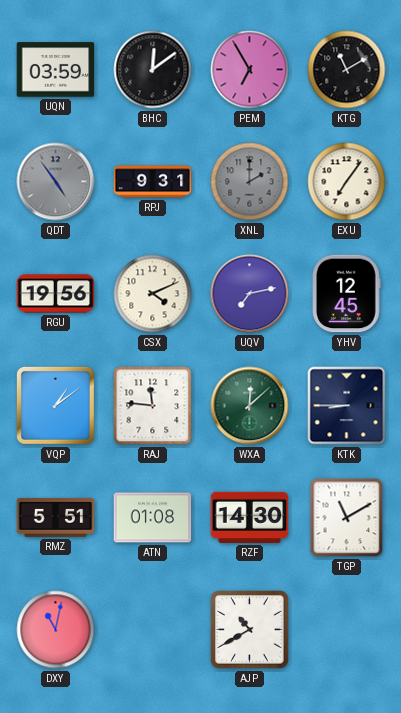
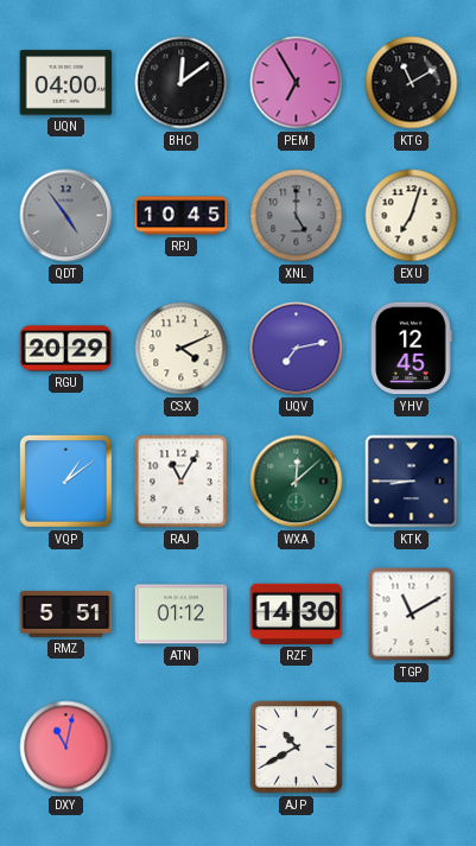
UQN: 03:59 -> 04:00 (66, 83)
RPJ: 9:31 -> 10:45 (182, 216)
XNL: 2:00 -> 5:00 (297, 216)
EXU: 7:06 -> 7:03 (412, 216)
RGU: 19:56 -> 20:29 (66, 349)
RAJ: 11:46 -> 11:05 (182, 482)
ATN: 01:08 -> 01:12 (182, 615)
